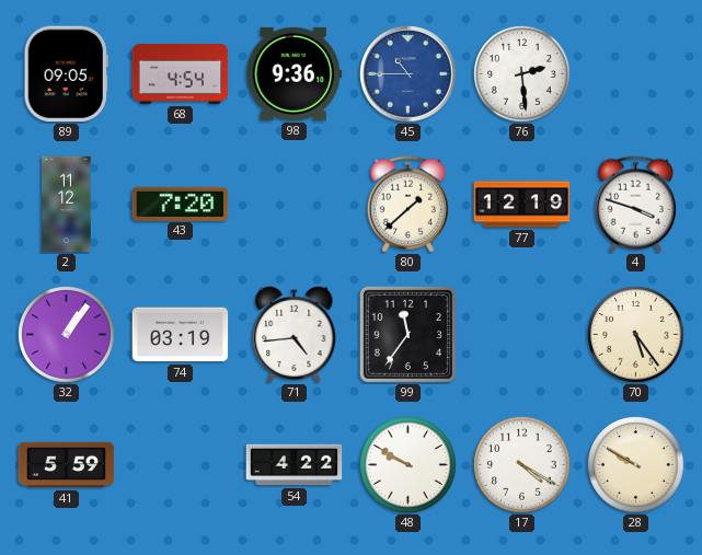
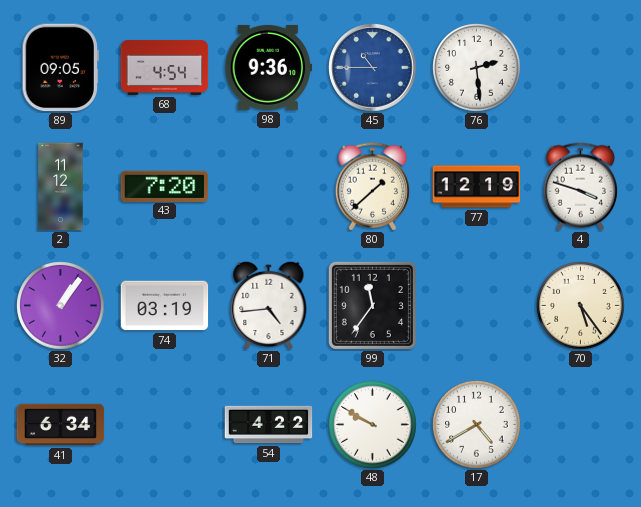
41: 5:59 -> 6:34 (61, 425)
17: 4:20 -> 4:40 (477, 425)
28: 9:50 -> none (636, 465)
